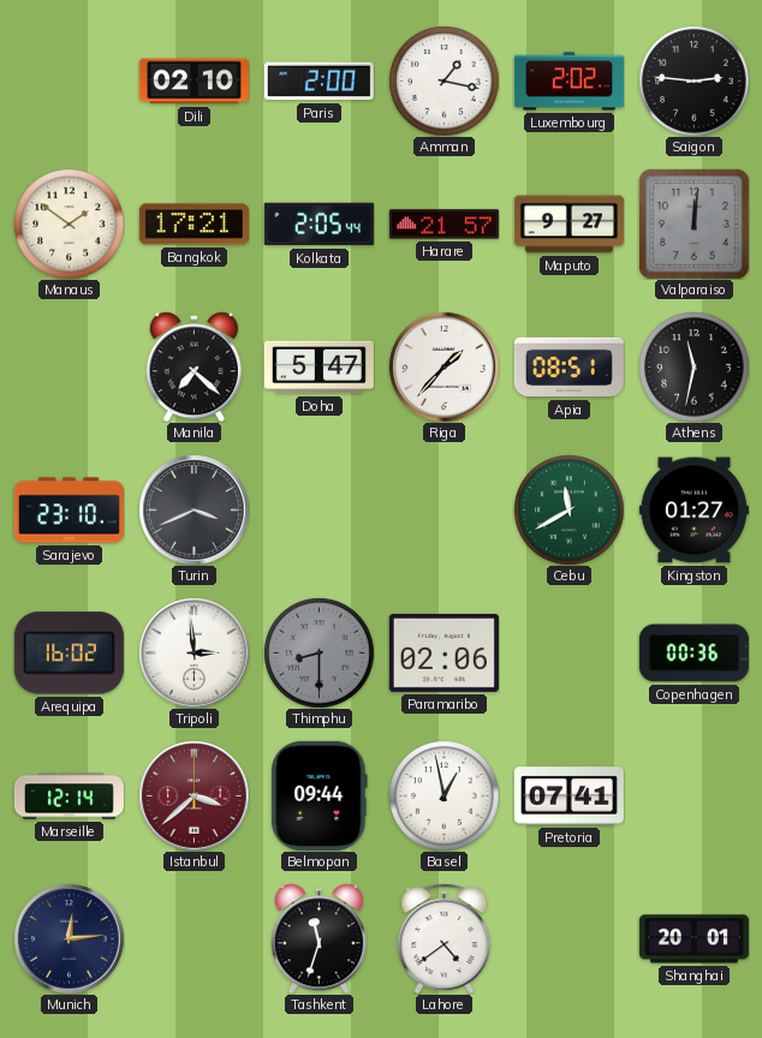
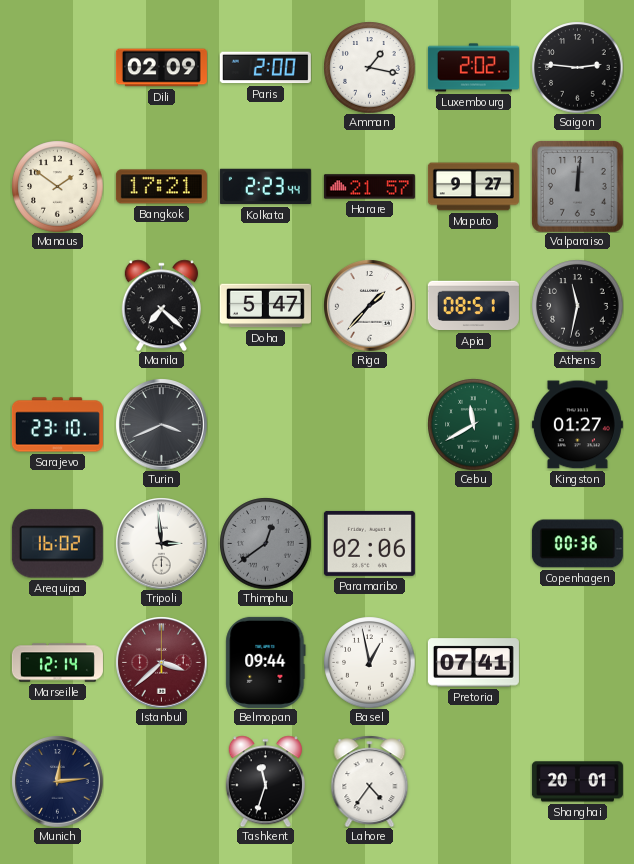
Dili: 02:10 -> 02:09 (161, 68)
Kolkata: 2:05 -> 2:23 (265, 187)
Thimphu: 8:30 -> 12:39 (265, 543)
Lahore: 4:39 -> 4:36 (370, 781)
